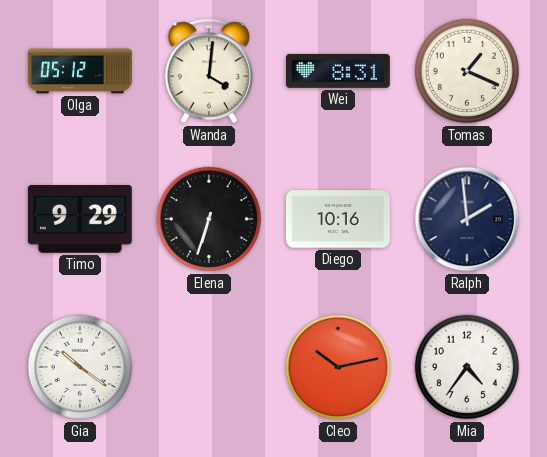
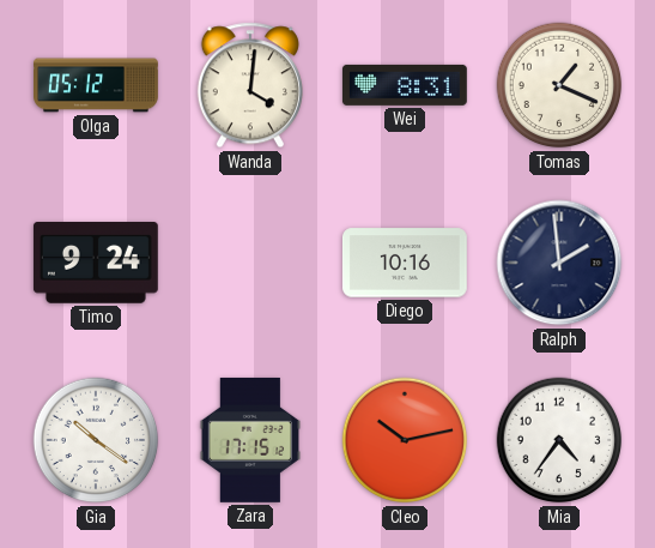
Timo: 9:29 -> 9:24 (96, 264)
Elena: 6:33 -> none (209, 219)
Zara: none -> 17:15 (249, 440)
